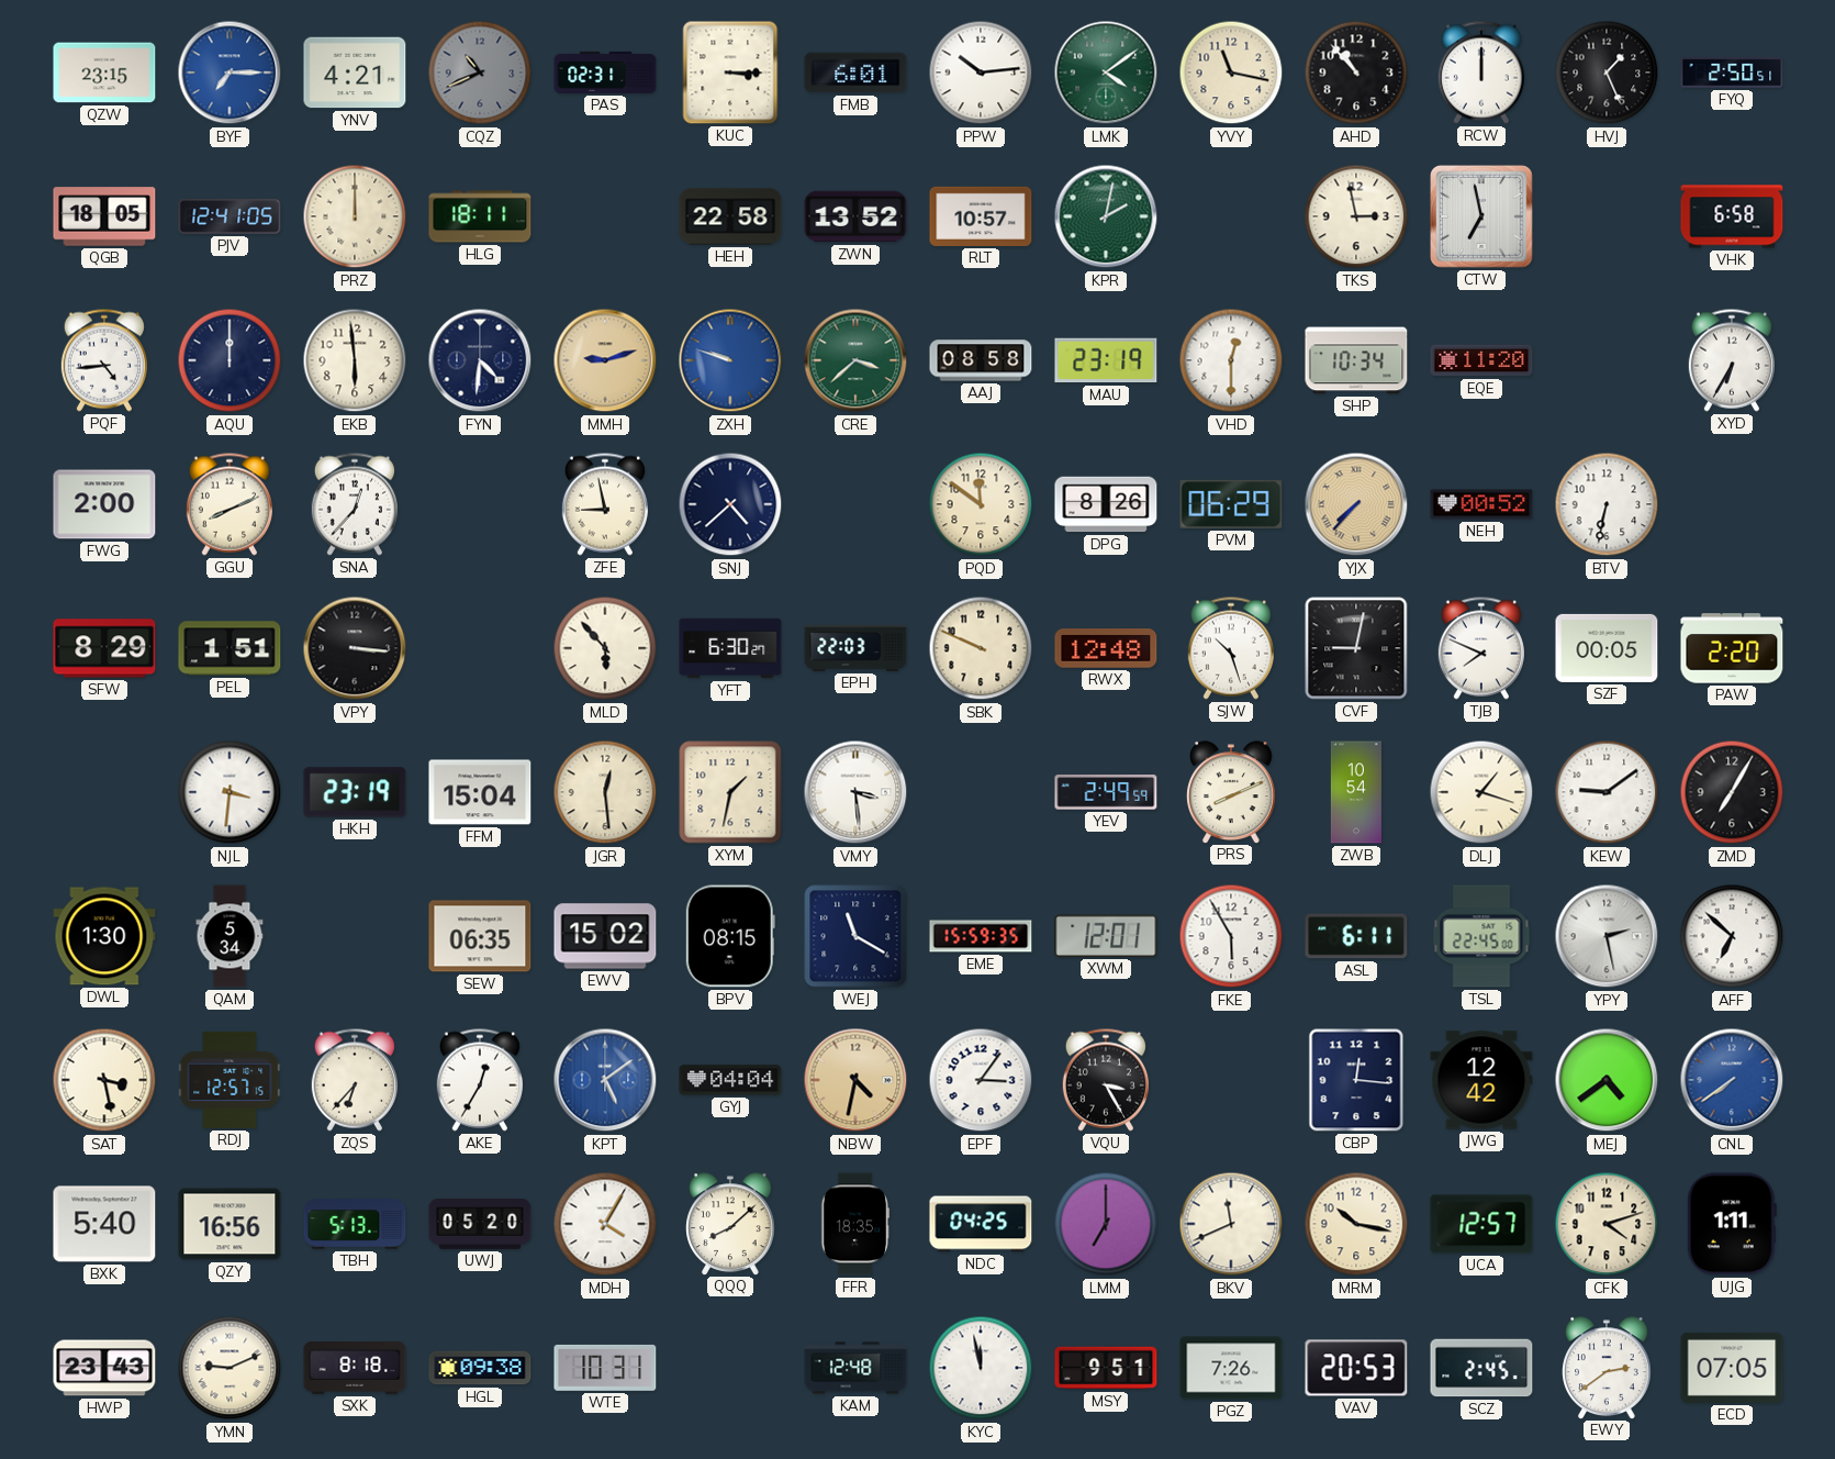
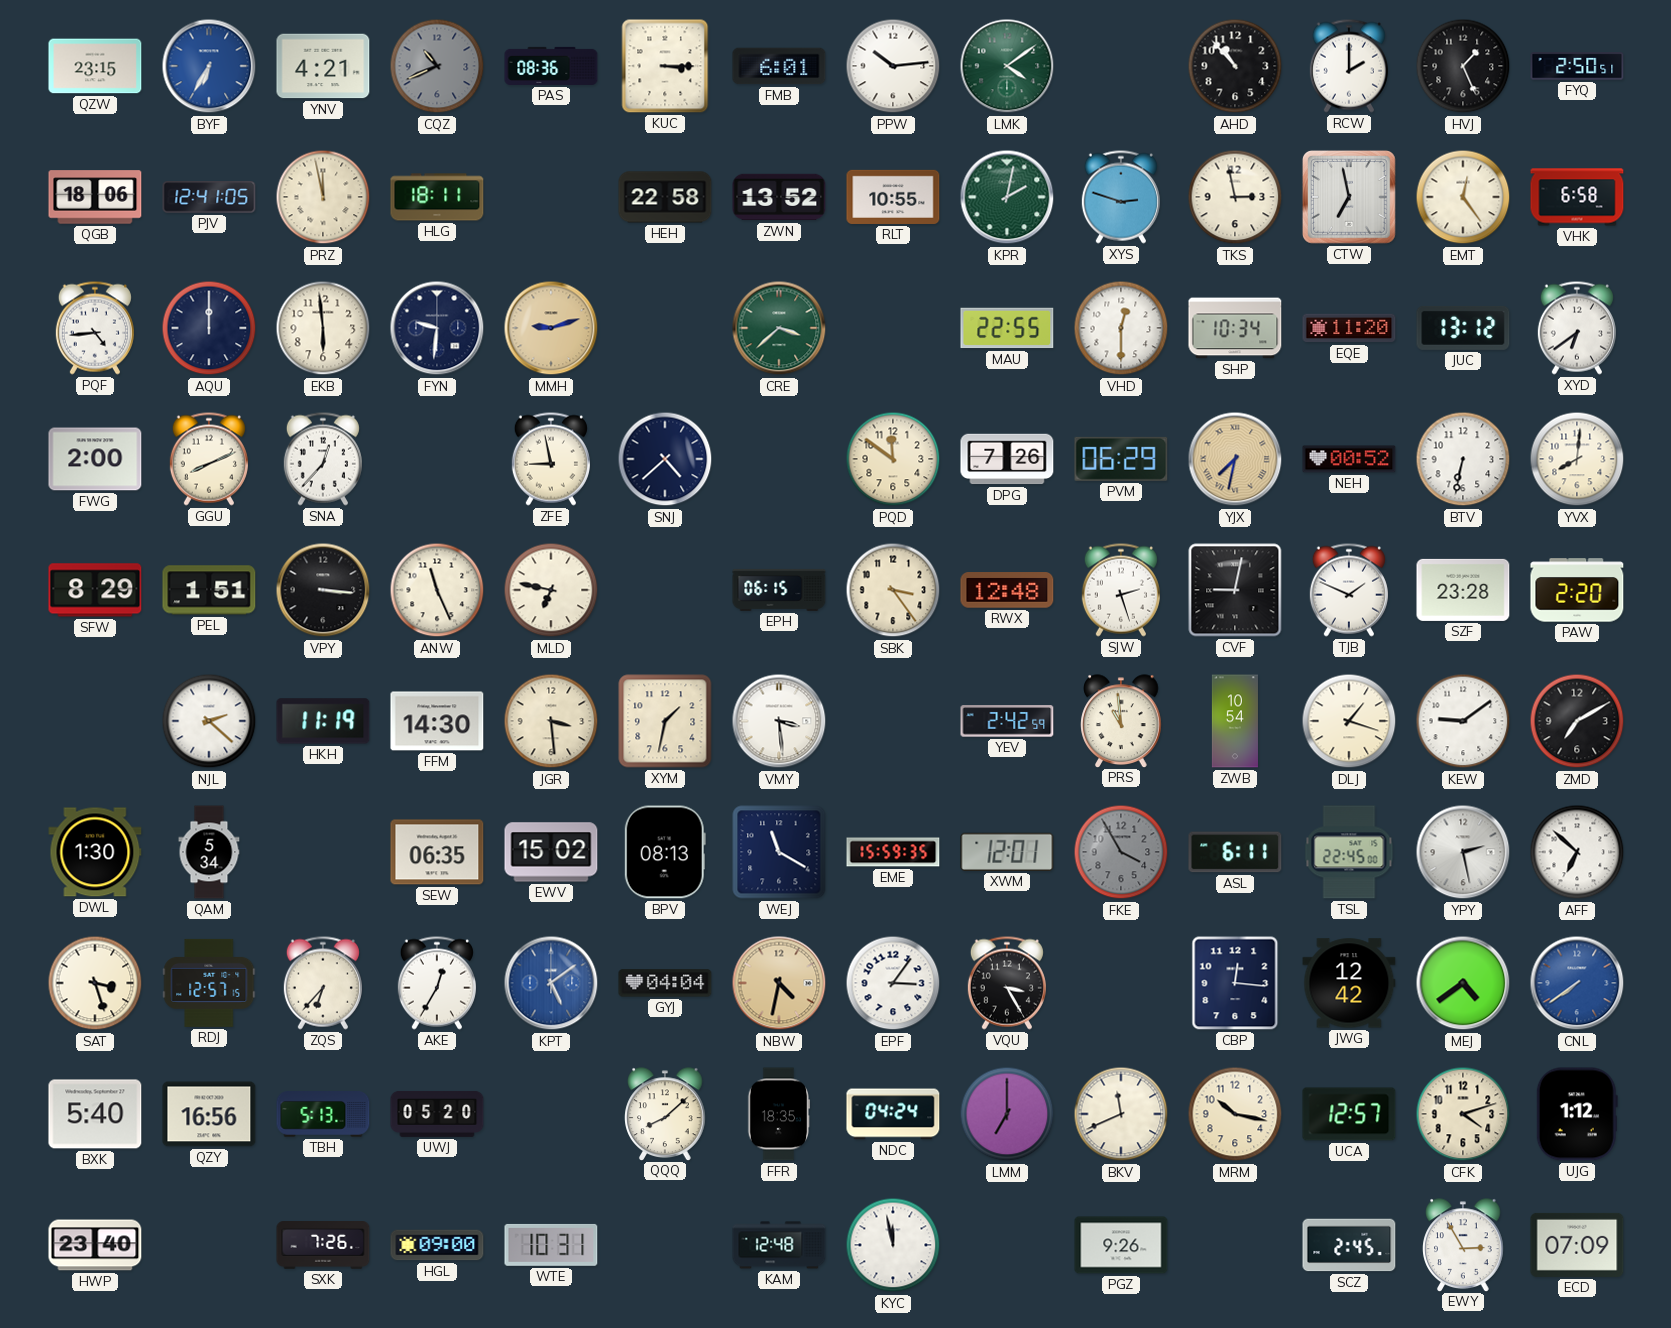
BYF: 7:15 -> 6:35 (209, 66)
PAS: 02:31 -> 08:36 (551, 66)
YVY: 11:17 -> none (1231, 73)
RCW: 12:00 -> 2:00 (1349, 66)
QGB: 18:05 -> 18:06 (95, 197)
PRZ: 12:00 -> 11:58 (323, 197)
RLT: 10:57 -> 10:55 (893, 197)
XYS: none -> 2:48 (1121, 197)
EMT: none -> 12:24 (1463, 197)
FYN: 4:31 -> 9:31 (437, 328)
ZXH: 9:48 -> none (730, 360)
AAJ: 08:58 -> none (981, 360)
MAU: 23:19 -> 22:55 (1007, 328)
JUC: none -> 13:12 (1463, 328)
XYD: 6:35 -> 6:39 (1577, 328)
DPG: 8:26 -> 7:26 (1007, 459)
YJX: 7:37 -> 7:32 (1235, 459)
YVX: none -> 8:01 (1577, 459)
ANW: none -> 11:26 (437, 590)
MLD: 5:53 -> 6:47 (551, 590)
YFT: 6:30 -> none (730, 648)
EPH: 22:03 -> 06:15 (779, 590)
SBK: 9:49 -> 3:24 (893, 590)
SJW: 10:27 -> 2:27 (1121, 590)
TJB: 7:49 -> 1:49 (1349, 590)
SZF: 00:05 -> 23:28 (1463, 590)
NJL: 3:31 -> 2:22 (209, 721)
HKH: 23:19 -> 11:19 (323, 721)
FFM: 15:04 -> 14:30 (437, 721)
JGR: 12:29 -> 3:29 (551, 721)
YEV: 2:49 -> 2:42 (1007, 721)
PRS: 8:11 -> 10:59 (1121, 721)
ZMD: 7:05 -> 7:10 (1577, 721)
BPV: 08:15 -> 08:13 (665, 852)
FKE: 5:55 -> 3:55 (1121, 852)
FKE dial: white -> grey (1121, 852)
SAT: 3:28 -> 3:27 (95, 983)
MDH: 4:05 -> none (605, 1224)
NDC: 04:25 -> 04:24 (893, 1114)
UJG: 1:11 -> 1:12 (1577, 1114)
HWP: 23:43 -> 23:40 (95, 1245)
YMN: 9:11 -> none (230, 1368)
SXK: 8:18 -> 7:26 (323, 1246)
HGL: 09:38 -> 09:00 (437, 1245)
MSY: 9:51 -> none (1106, 1368)
PGZ: 7:26 -> 9:26 (1121, 1245)
VAV: 20:53 -> none (1356, 1368)
EWY: 2:39 -> 2:55 (1463, 1245)
ECD: 07:05 -> 07:09 (1577, 1245)
